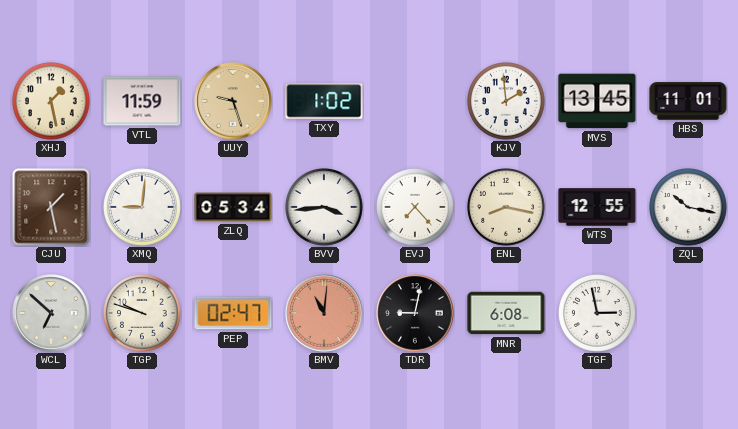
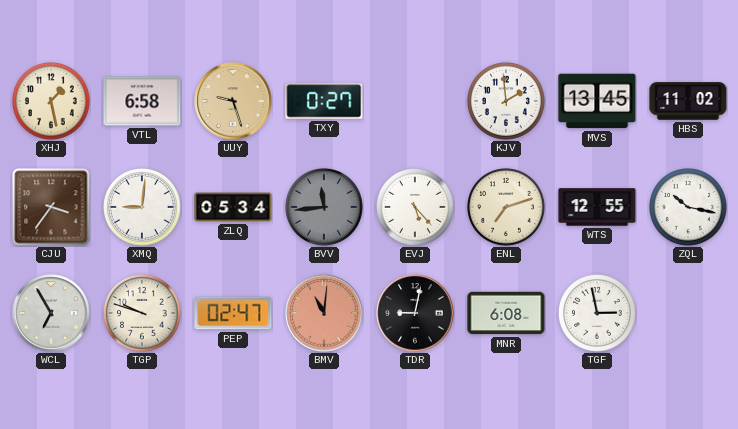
VTL: 11:59 -> 6:58 (142, 101)
TXY: 1:02 -> 0:27 (324, 101)
HBS: 11:01 -> 11:02 (688, 101)
CJU: 1:28 -> 3:36 (51, 207)
BVV: 3:44 -> 11:44 (325, 208)
BVV dial: white -> grey (325, 208)
EVJ: 7:23 -> 5:23 (416, 208)
ENL: 8:17 -> 7:12 (507, 208)
WCL: 6:52 -> 6:55 (51, 313)
